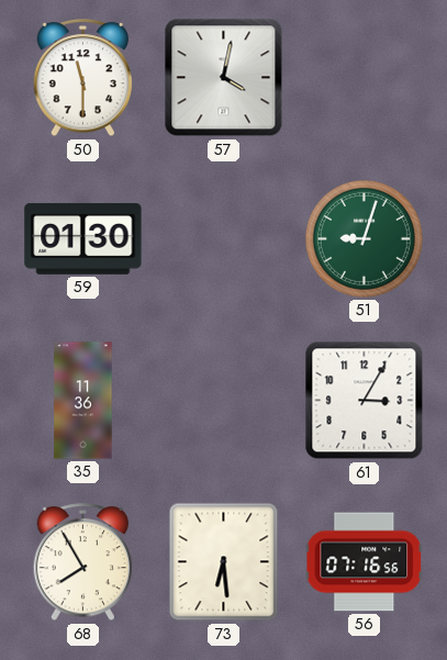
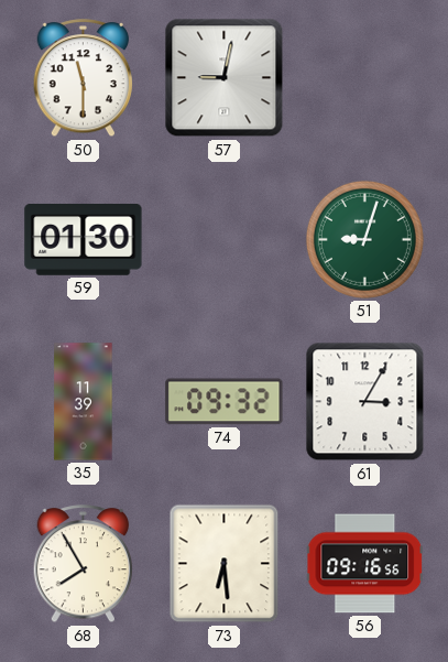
57: 4:02 -> 9:02 (225, 78)
35: 11:36 -> 11:39 (84, 402)
74: none -> 09:32 (225, 402)
56: 07:16 -> 09:16 (365, 564)
